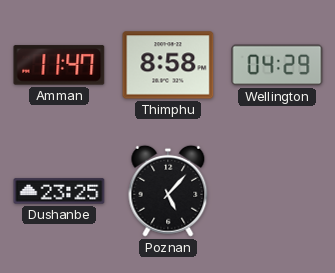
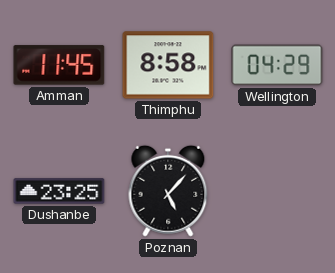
Amman: 11:47 -> 11:45 (59, 65)
